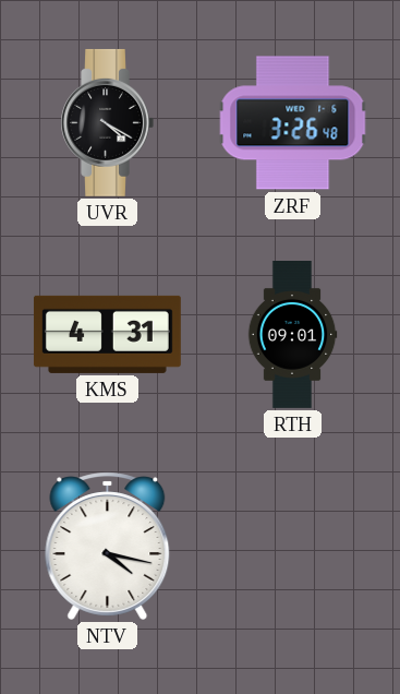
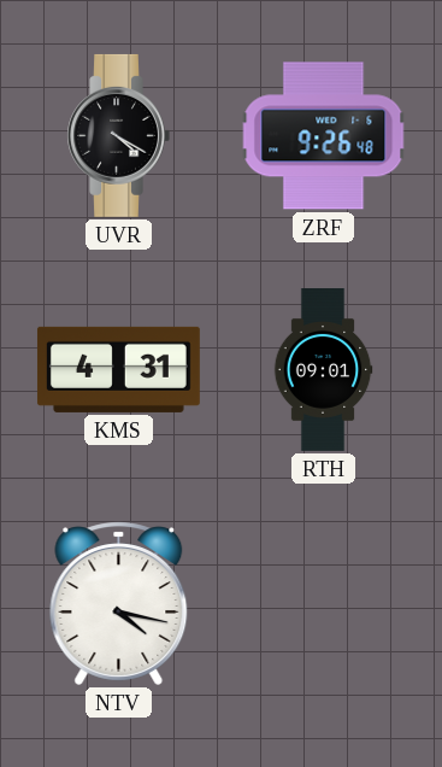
ZRF: 3:26 -> 9:26 (324, 136)
